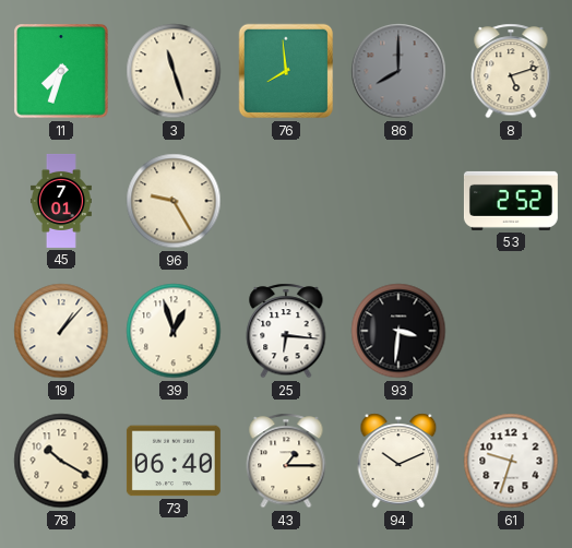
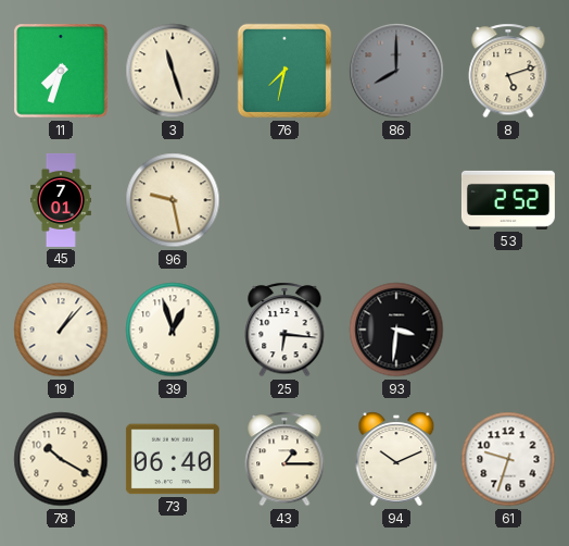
76: 7:59 -> 7:32 (284, 71)
96: 9:25 -> 9:28 (173, 200)
